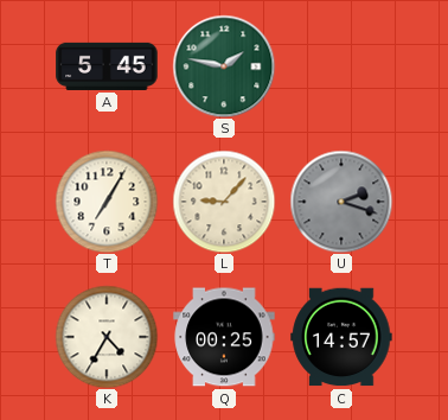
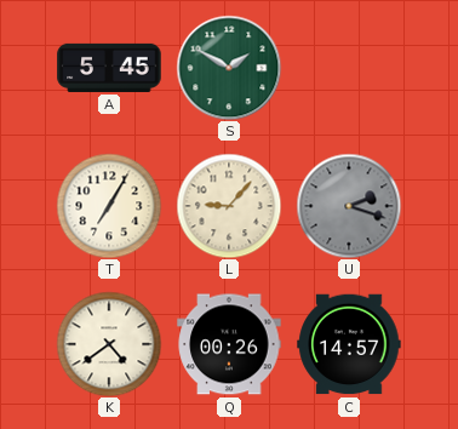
S: 1:47 -> 1:50 (229, 68)
K: 4:35 -> 4:39 (109, 344)
Q: 00:25 -> 00:26 (229, 344)
